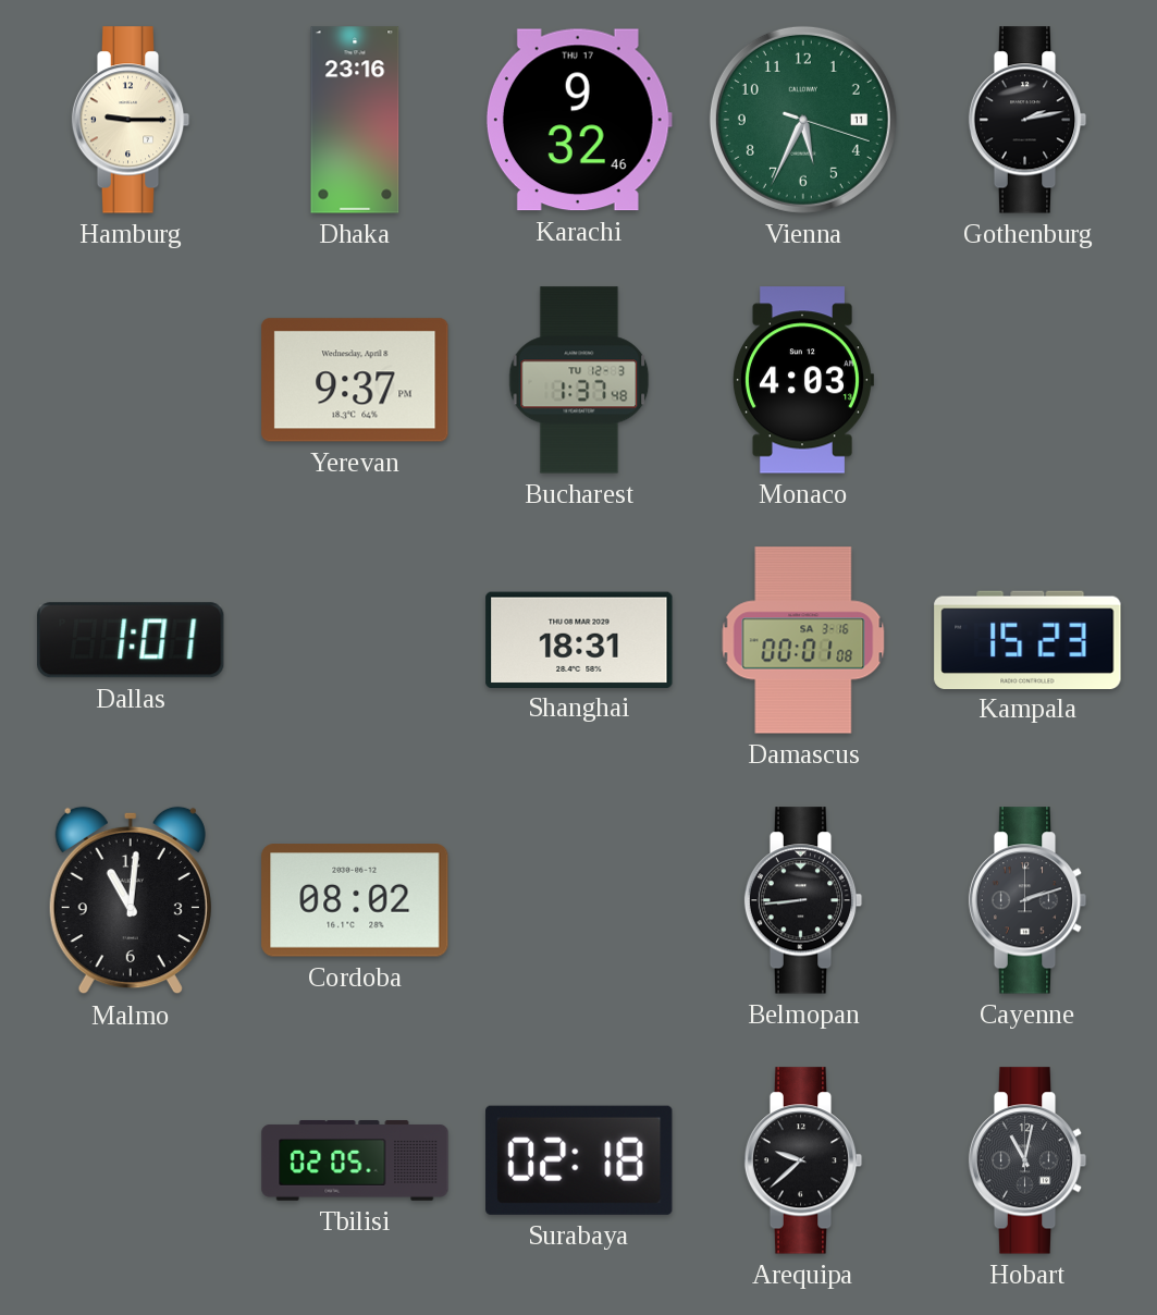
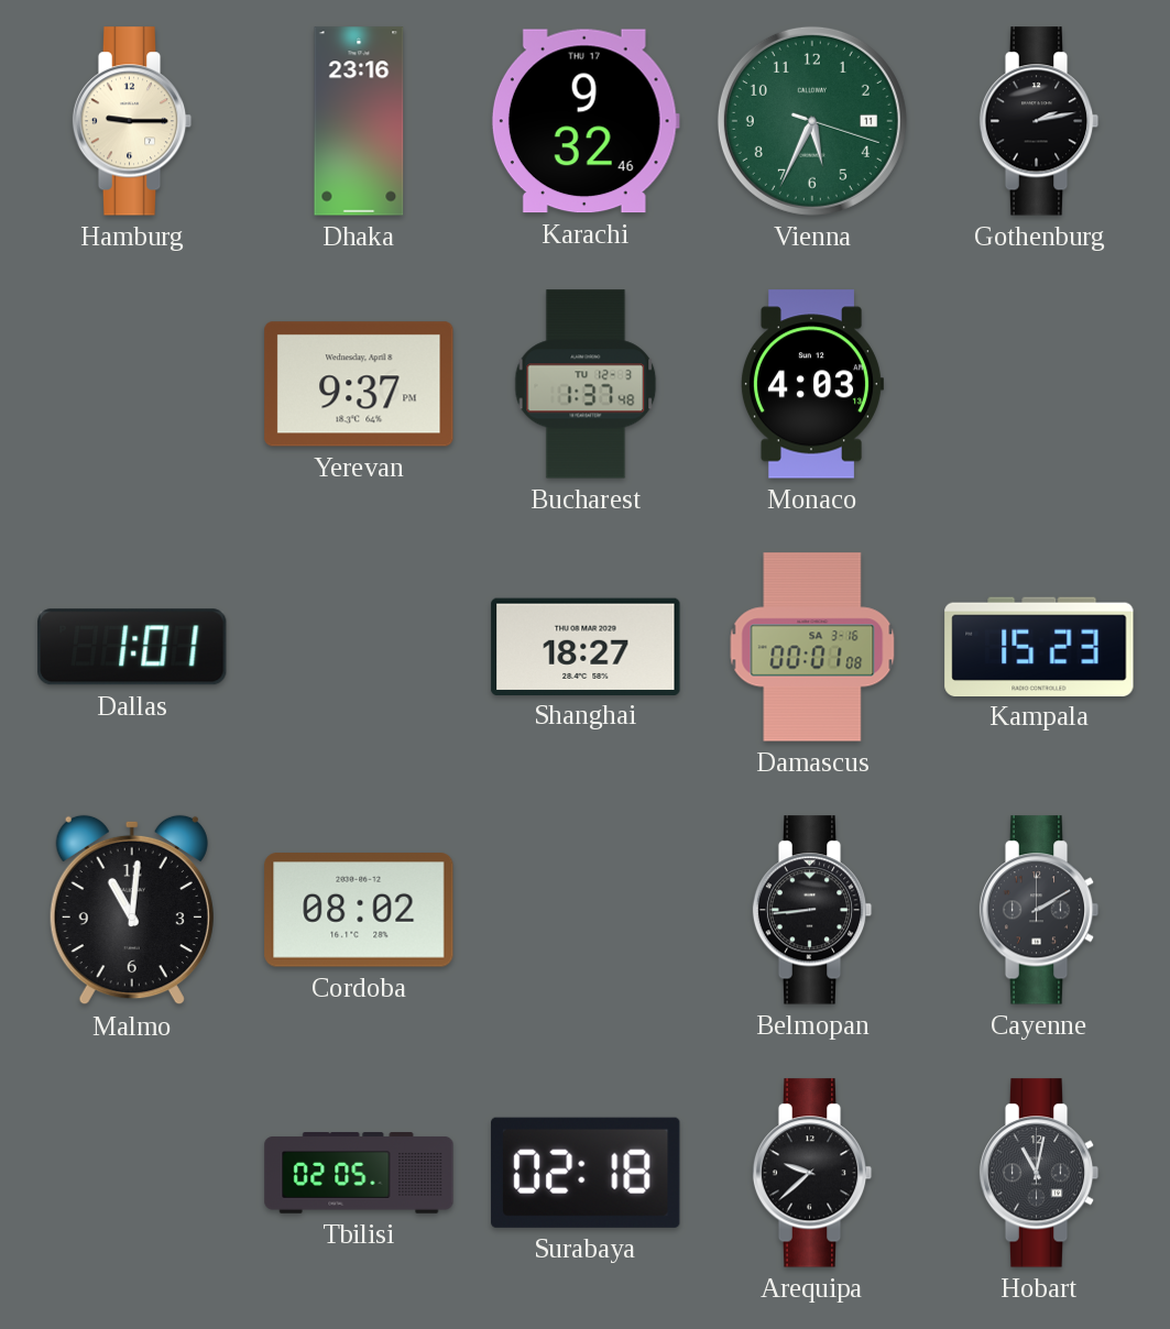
Shanghai: 18:31 -> 18:27 (586, 646)
Cayenne: 2:12 -> 2:10 (1039, 910)
